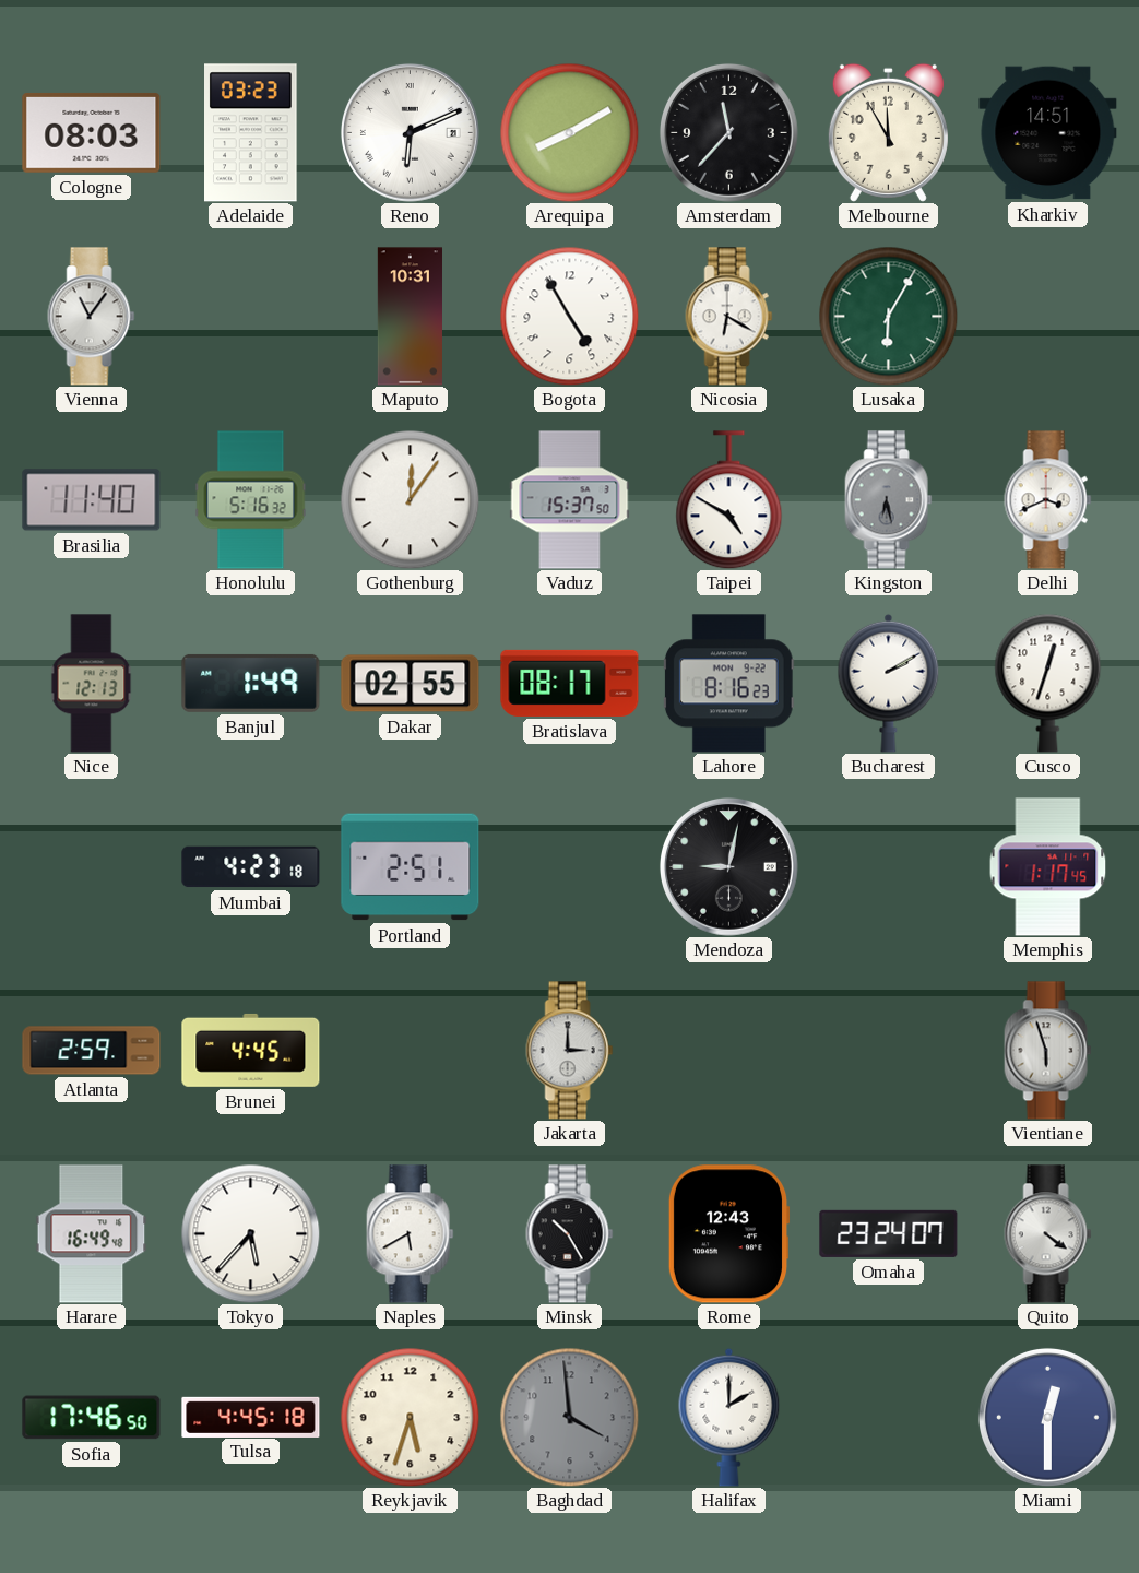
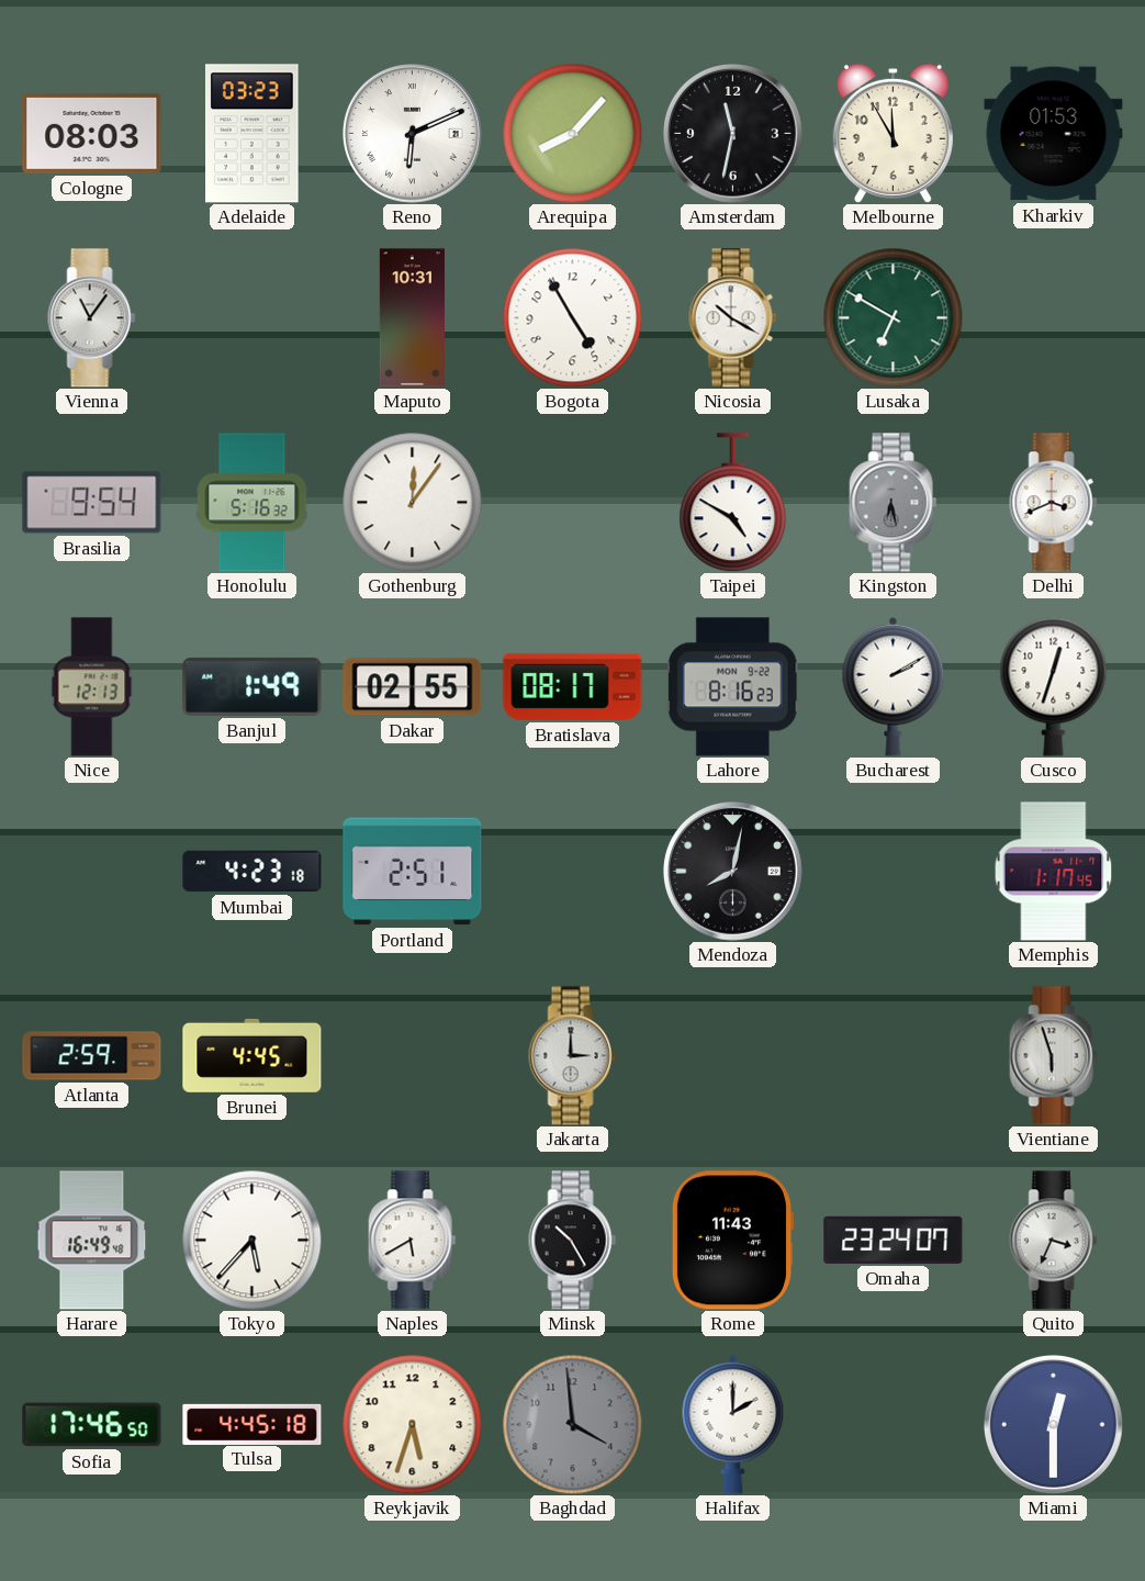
Arequipa: 8:10 -> 8:07 (572, 133)
Amsterdam: 11:37 -> 11:32 (733, 134)
Kharkiv: 14:51 -> 01:53 (1054, 134)
Nicosia: 6:20 -> 10:20 (733, 318)
Lusaka: 6:05 -> 6:50 (893, 317)
Brasilia: 11:40 -> 9:54 (92, 503)
Vaduz: 15:37 -> none (570, 500)
Mendoza: 9:02 -> 8:02 (733, 872)
Rome: 12:43 -> 11:43 (732, 1241)
Quito: 4:21 -> 3:34 (1054, 1241)
